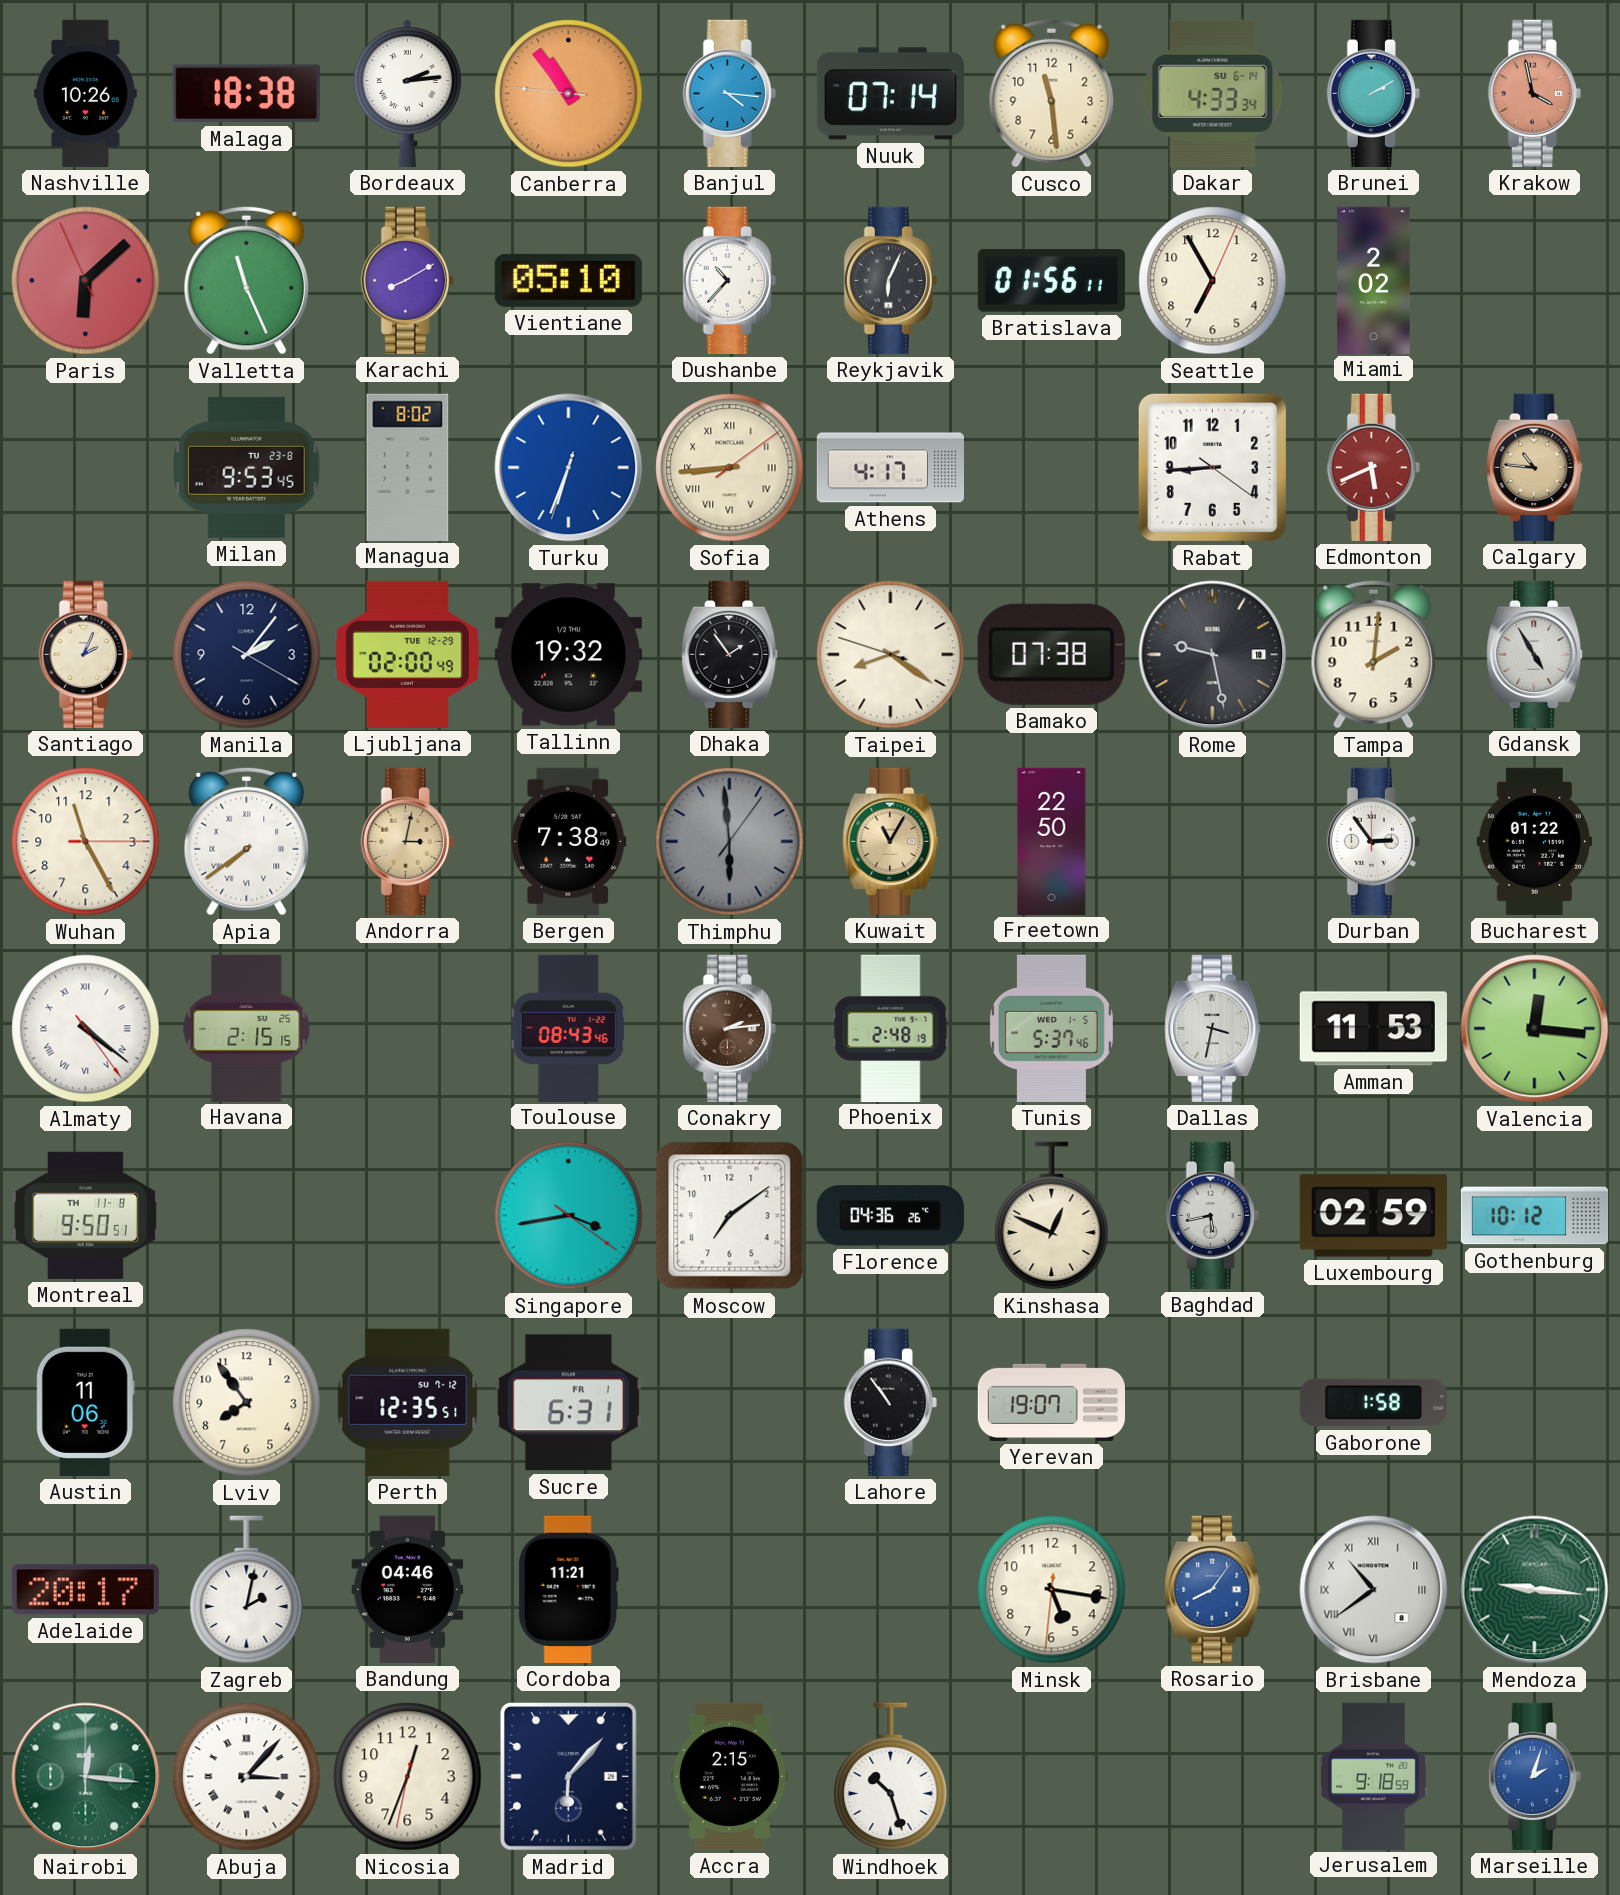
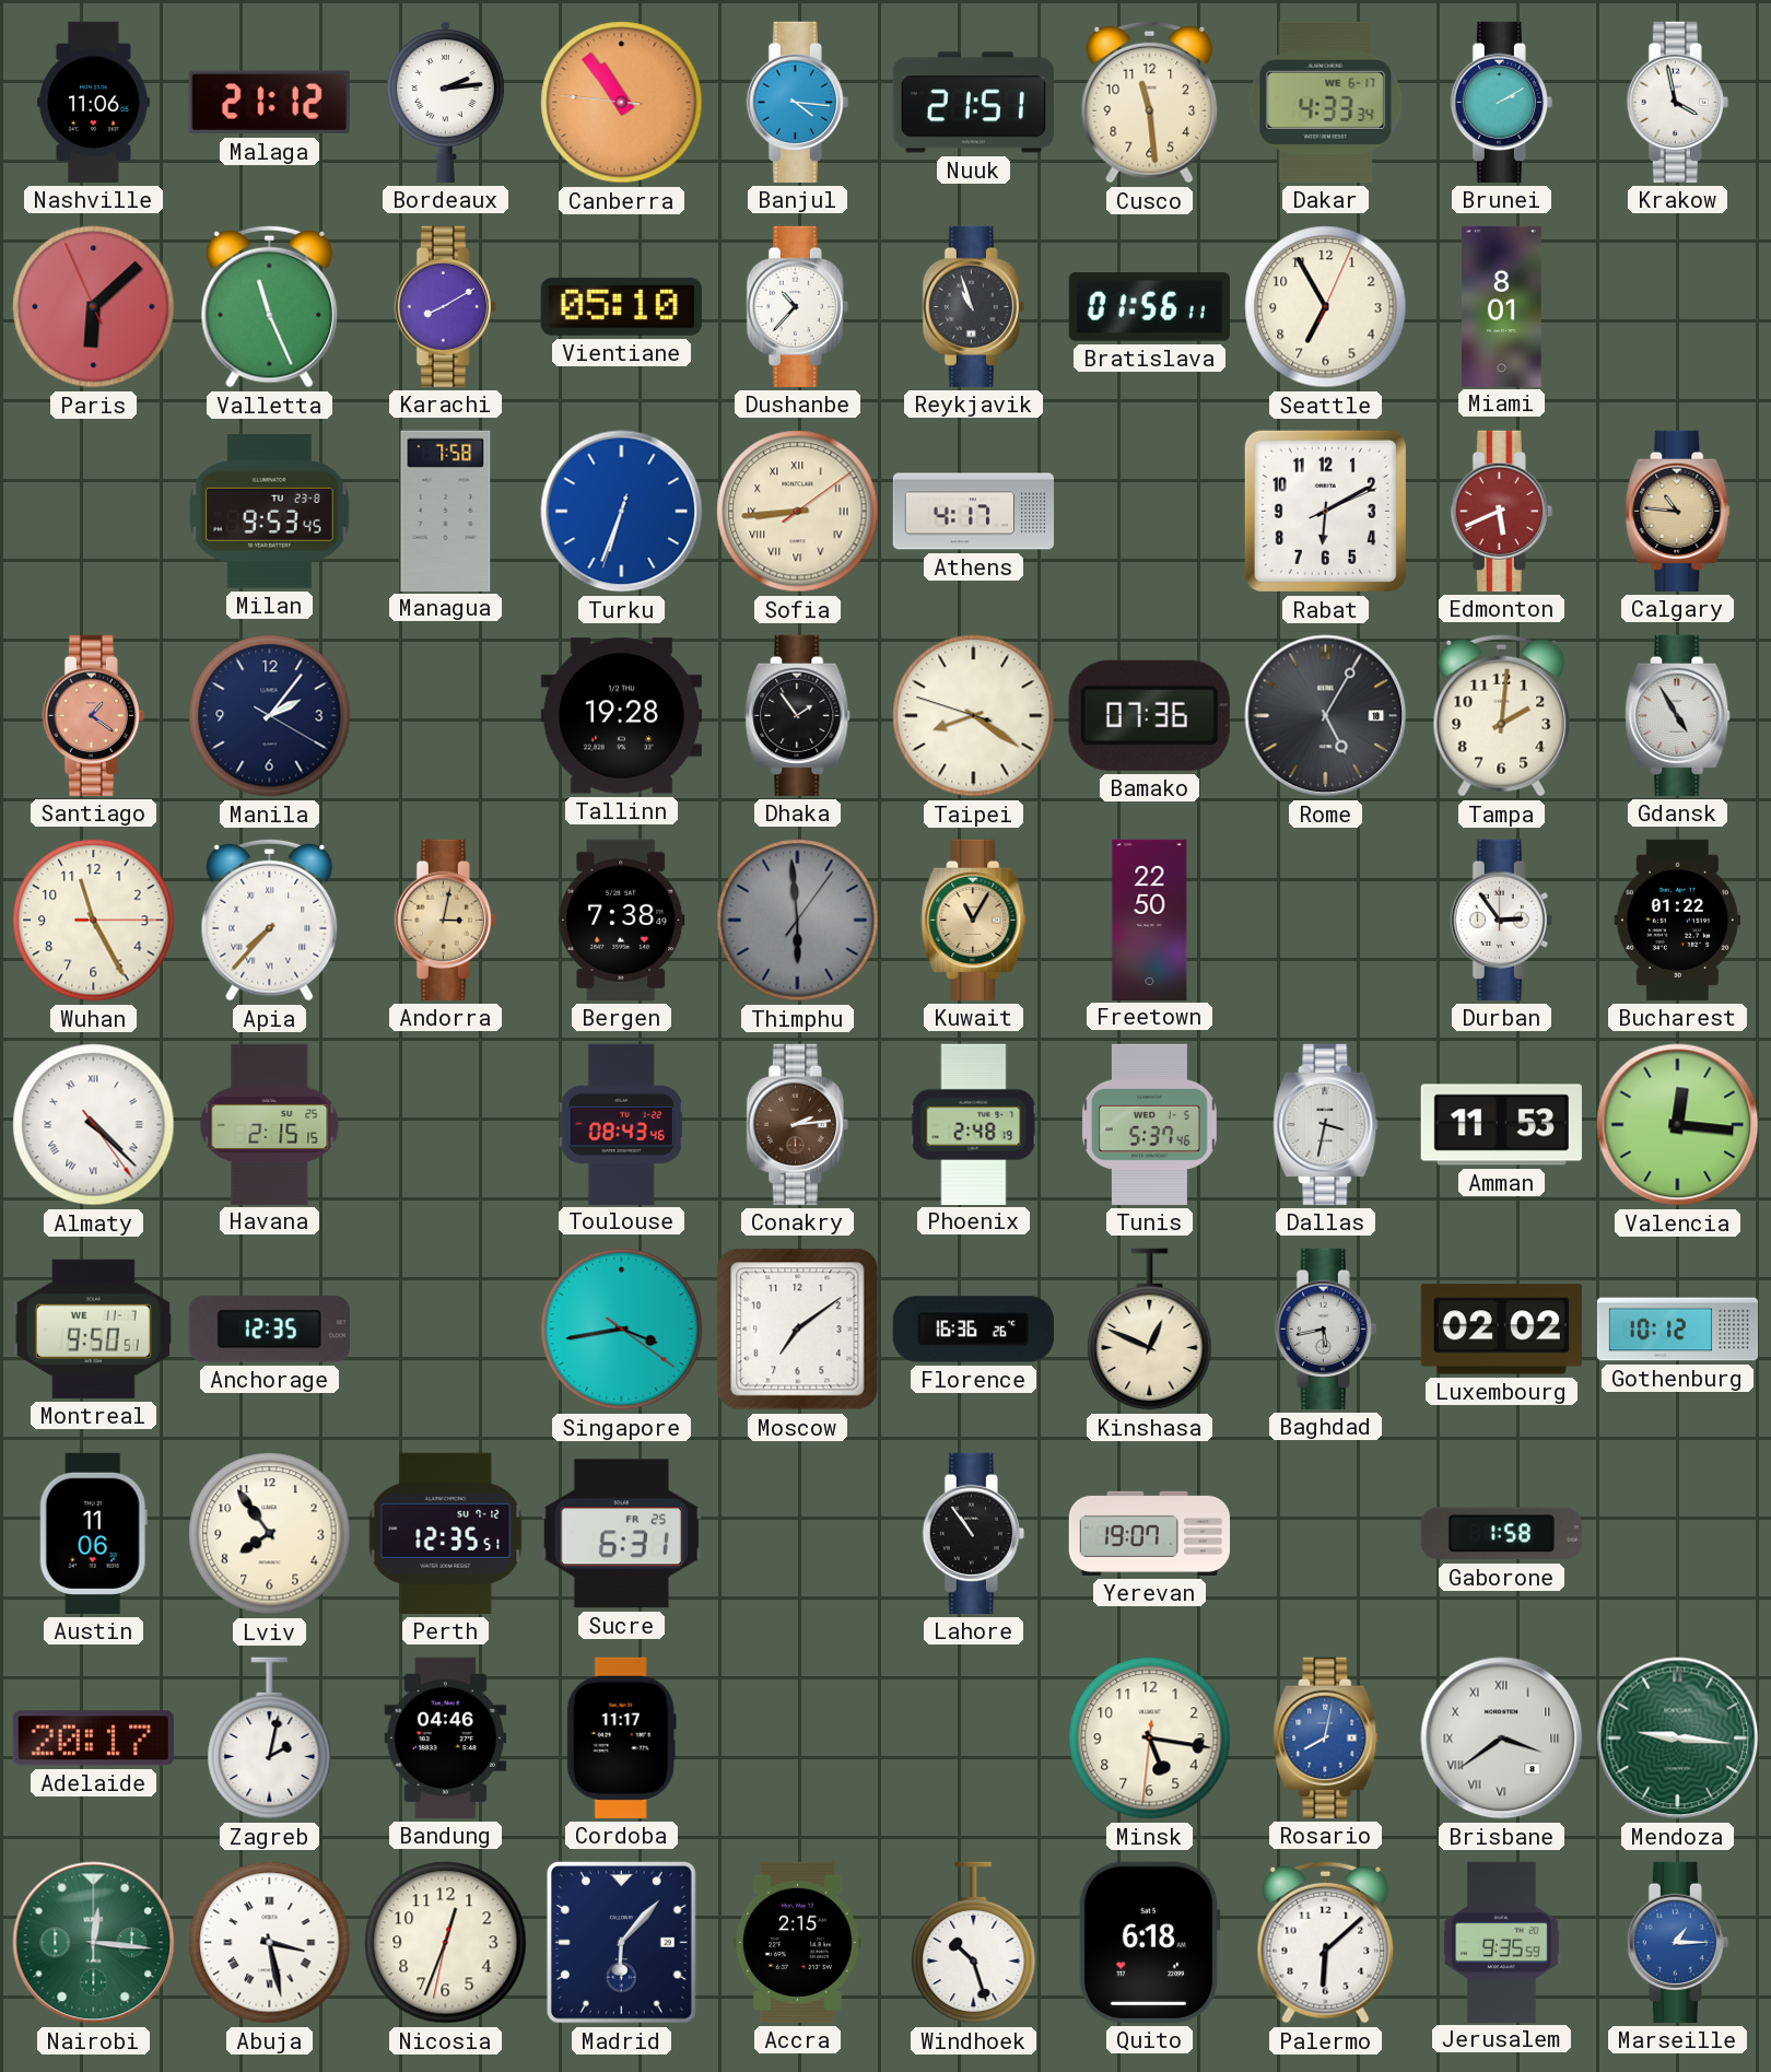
Nashville: 10:26 -> 11:06 (93, 102)
Malaga: 18:38 -> 21:12 (269, 103)
Nuuk: 07:14 -> 21:51 (973, 103)
Dakar date: SU 6-14 -> WE 6-17 (1326, 102)
Krakow dial: salmon -> white (1677, 102)
Reykjavik: 6:04 -> 10:57 (973, 306)
Miami: 2:02 -> 8:01 (1502, 306)
Managua: 8:02 -> 7:58 (446, 511)
Rabat: 8:44 -> 6:10 (1325, 511)
Santiago: 2:04 -> 1:21 (93, 715)
Santiago dial: cream -> salmon (93, 715)
Ljubljana: 02:00 -> none (407, 654)
Tallinn: 19:32 -> 19:28 (621, 716)
Bamako: 07:38 -> 07:36 (1149, 715)
Rome: 9:28 -> 5:05 (1326, 716)
Apia: 7:39 -> 7:37 (270, 920)
Almaty: 4:21 -> 4:22 (94, 1125)
Montreal date: TH 11-8 -> WE 11-7 (93, 1328)
Anchorage: none -> 12:35 (269, 1330)
Florence: 04:36 -> 16:36 (973, 1330)
Luxembourg: 02:59 -> 02:02 (1501, 1330)
Sucre date: FR 1 -> FR 25 (621, 1534)
Cordoba: 11:21 -> 11:17 (621, 1737)
Rosario: 8:06 -> 8:02 (1326, 1737)
Brisbane: 10:39 -> 3:39 (1502, 1739)
Abuja: 3:07 -> 3:28 (270, 1943)
Quito: none -> 6:18 (1149, 1942)
Palermo: none -> 6:08 (1326, 1942)
Jerusalem: 9:18 -> 9:35 (1502, 1942)
Marseille: 2:03 -> 1:15 (1677, 1942)
